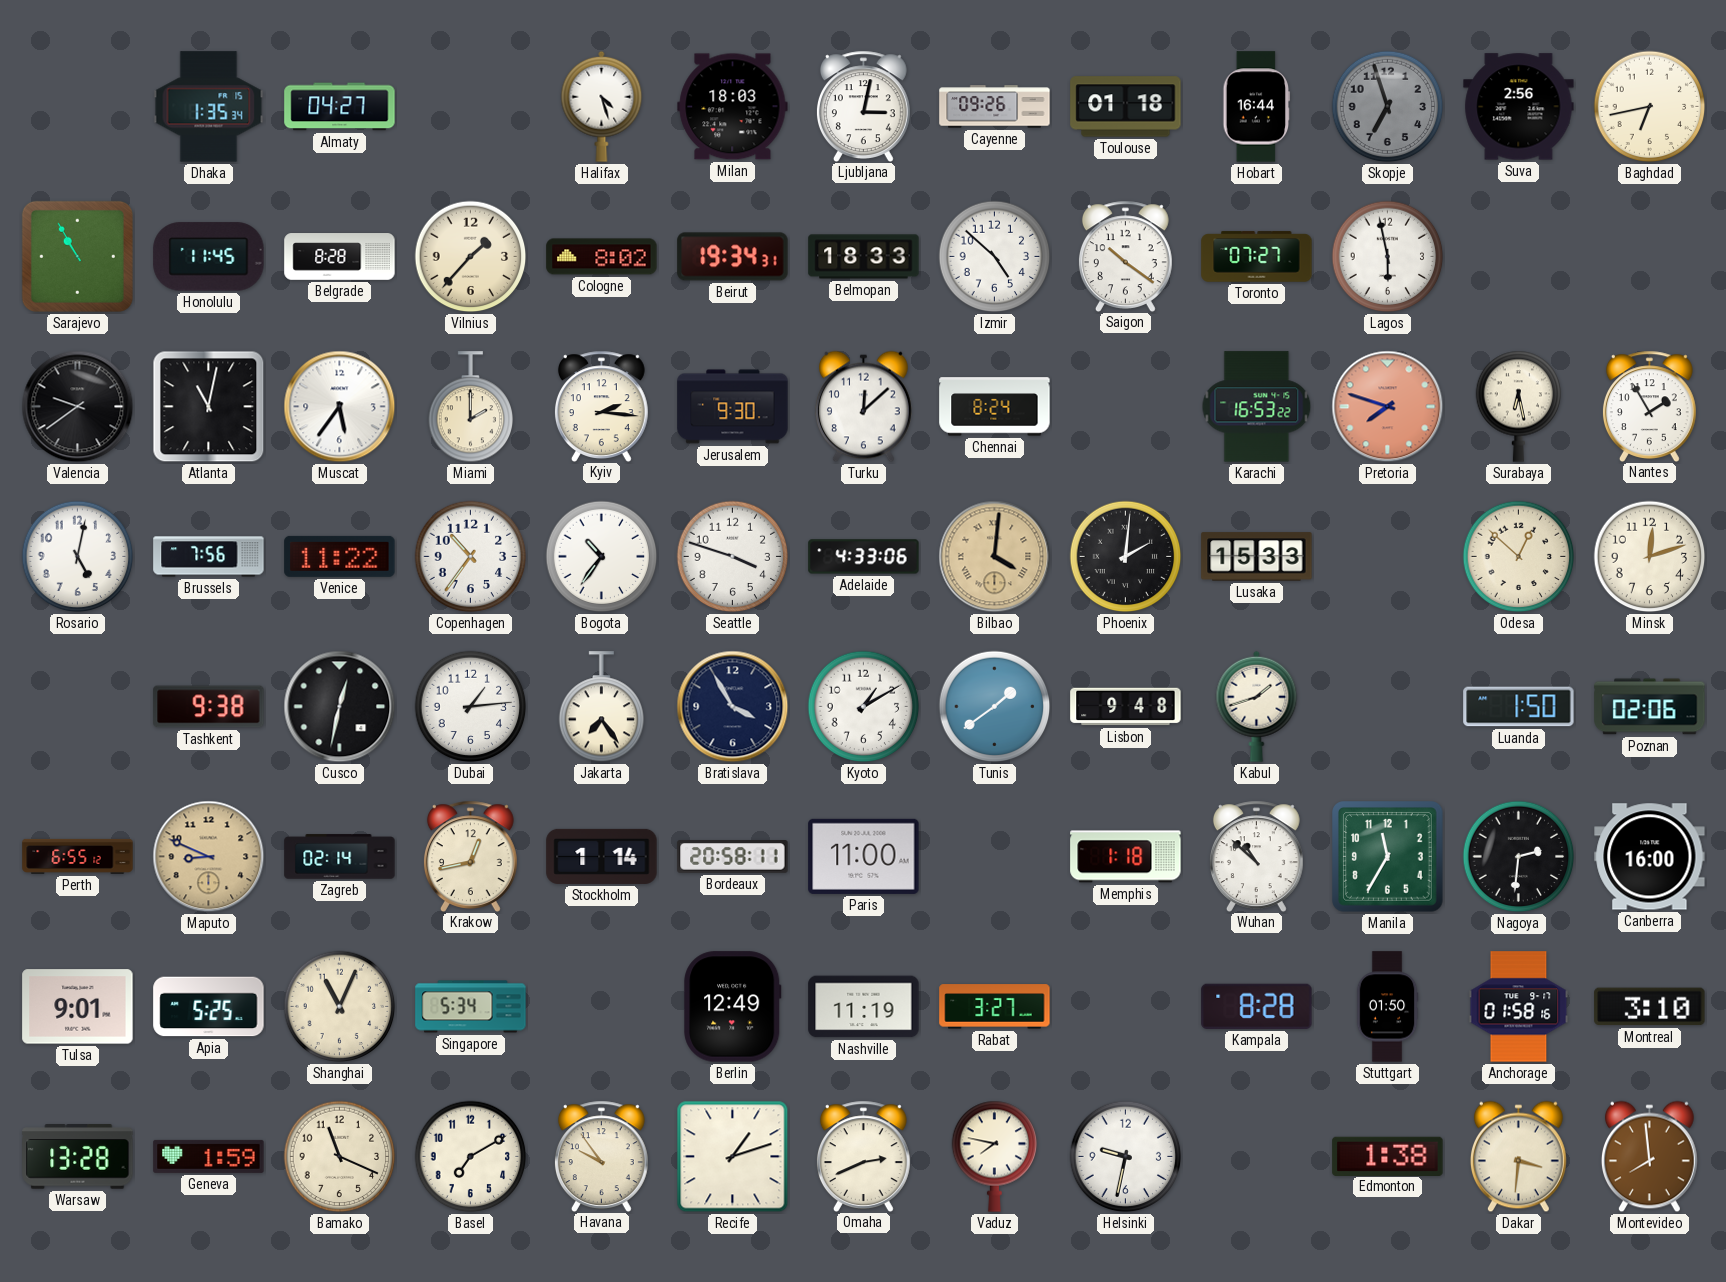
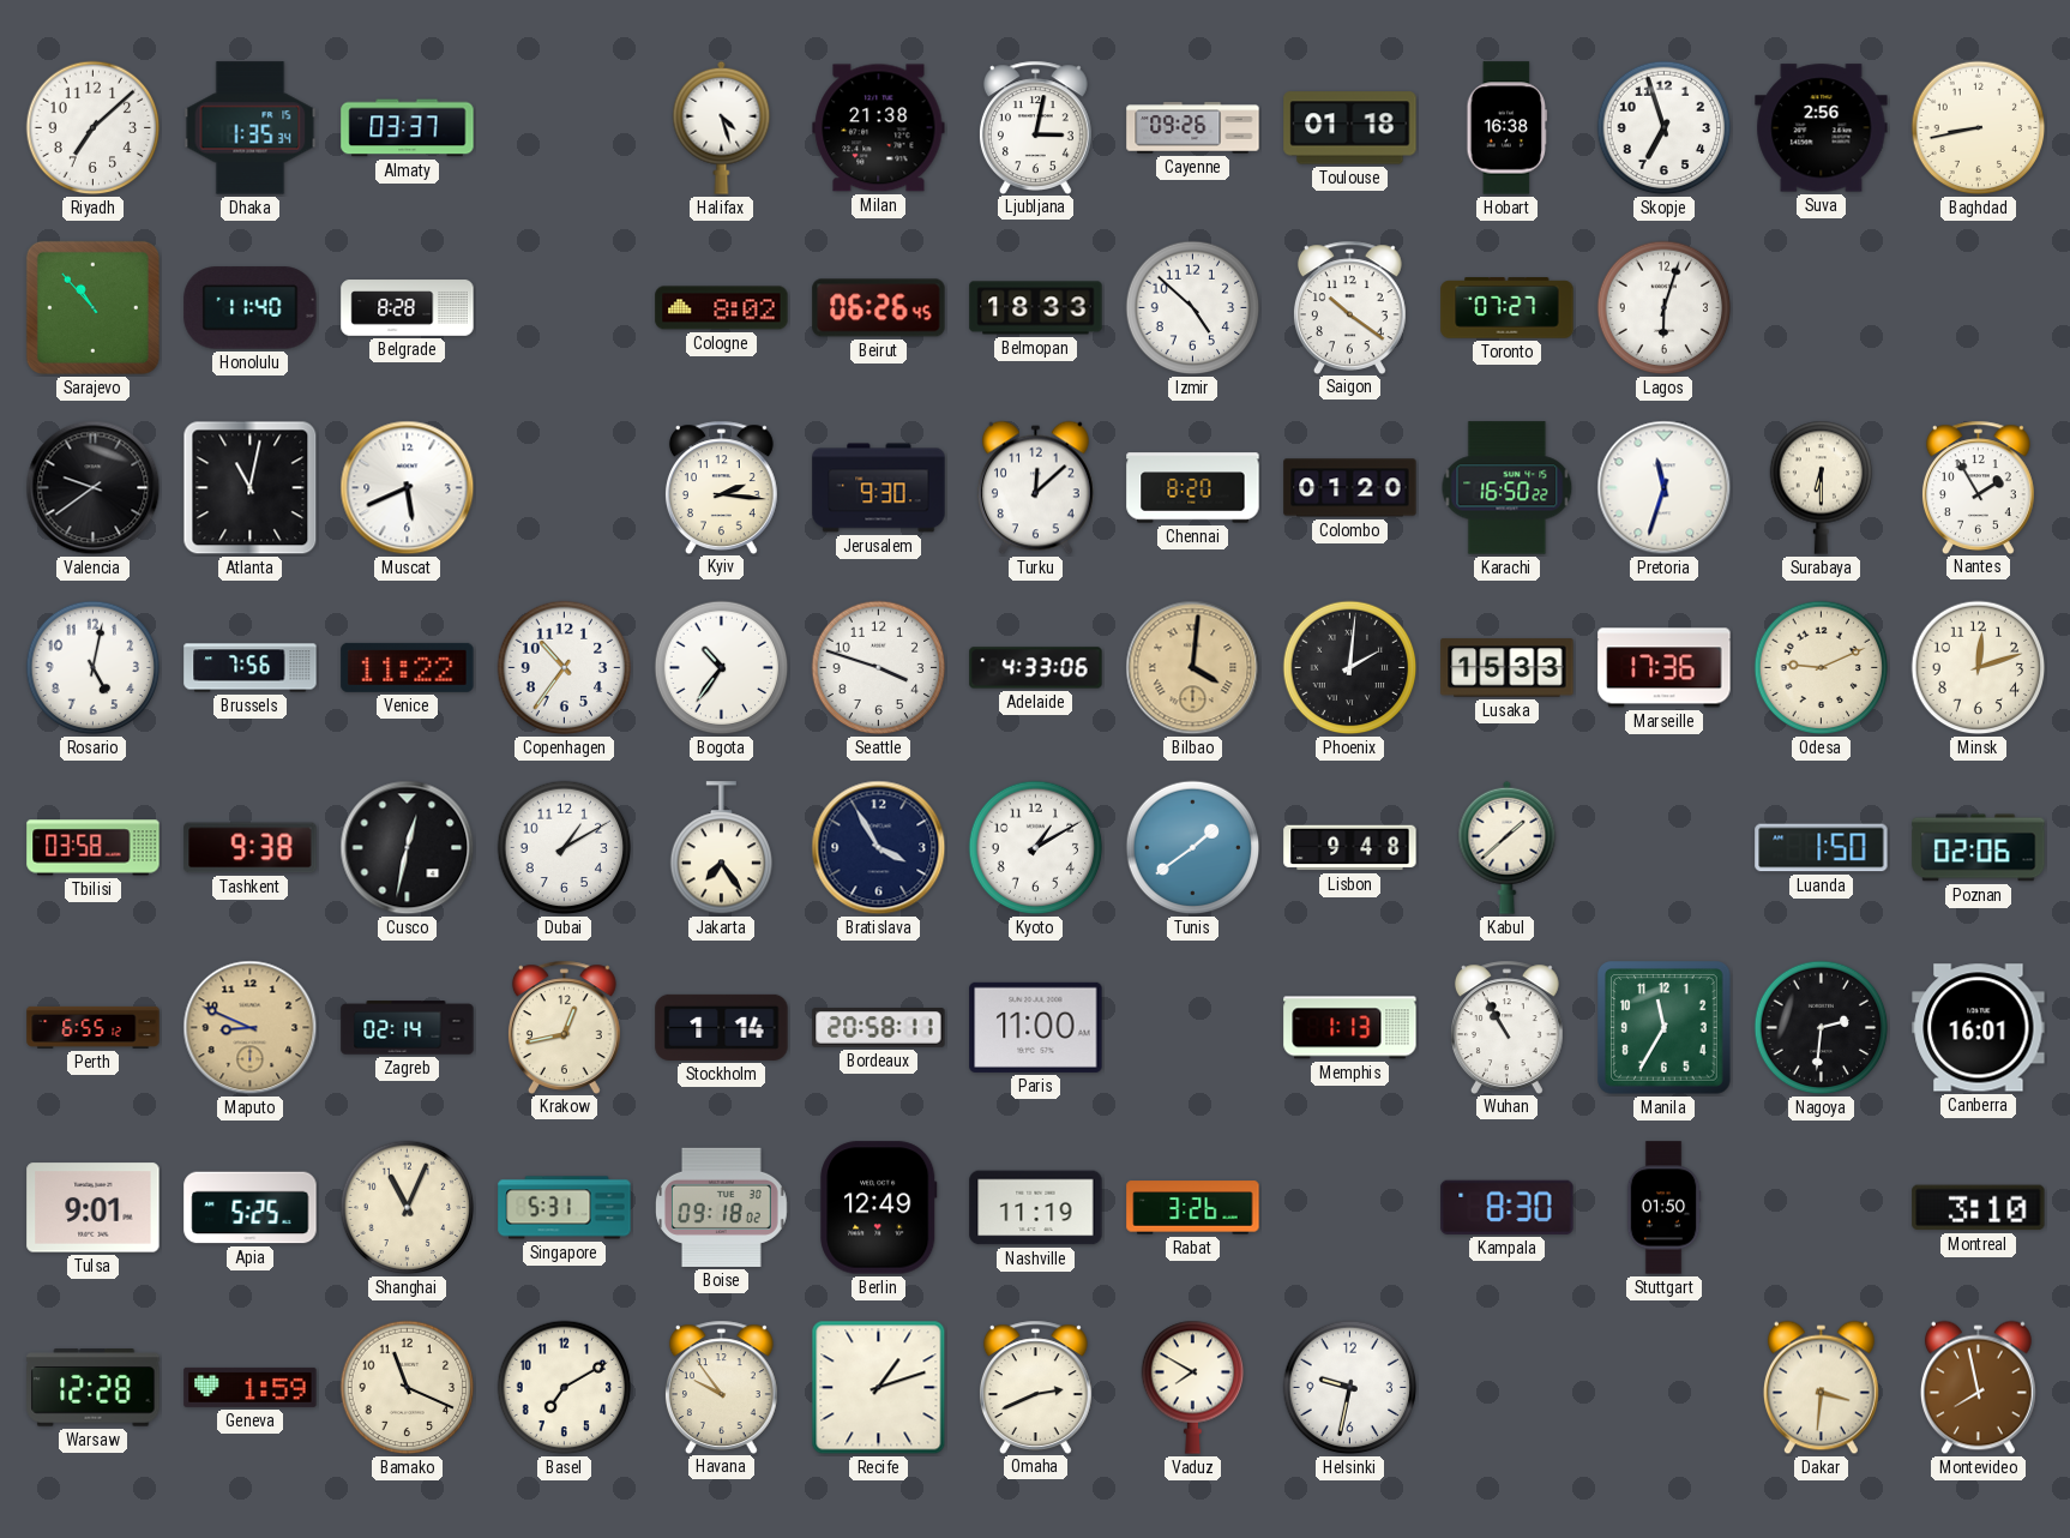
Riyadh: none -> 7:08 (94, 128)
Almaty: 04:27 -> 03:37 (408, 128)
Milan: 18:03 -> 21:38 (879, 128)
Hobart: 16:44 -> 16:38 (1508, 128)
Skopje dial: grey -> white (1665, 128)
Baghdad: 6:43 -> 8:43 (1979, 128)
Sarajevo: 10:55 -> 10:53 (92, 307)
Honolulu: 11:45 -> 11:40 (251, 308)
Vilnius: 1:37 -> none (471, 257)
Beirut: 19:34 -> 06:26 (879, 308)
Lagos: 5:58 -> 6:03 (1665, 308)
Muscat: 5:36 -> 5:41 (408, 488)
Miami: 2:00 -> none (471, 407)
Chennai: 8:24 -> 8:20 (1193, 488)
Colombo: none -> 01:20 (1350, 488)
Karachi: 16:53 -> 16:50 (1508, 488)
Pretoria: 7:48 -> 11:33 (1665, 488)
Pretoria dial: salmon -> white (1665, 488)
Surabaya: 6:28 -> 6:30 (1822, 487)
Marseille: none -> 17:36 (1665, 668)
Odesa: 12:52 -> 9:11 (1822, 668)
Tbilisi: none -> 03:58 (94, 848)
Dubai: 1:14 -> 1:10 (565, 848)
Kabul: 1:42 -> 1:38 (1508, 847)
Memphis: 1:18 -> 1:13 (1350, 1028)
Wuhan: 10:52 -> 10:55 (1506, 1027)
Canberra: 16:00 -> 16:01 (1979, 1028)
Singapore: 5:34 -> 5:31 (565, 1208)
Boise: none -> 09:18 (722, 1207)
Rabat: 3:27 -> 3:26 (1193, 1208)
Kampala: 8:28 -> 8:30 (1508, 1207)
Anchorage: 01:58 -> none (1519, 1007)
Warsaw: 13:28 -> 12:28 (94, 1388)
Vaduz: 7:47 -> 7:50 (1193, 1387)
Edmonton: 1:38 -> none (1388, 1156)
Montevideo: 7:59 -> 7:58 (1978, 1388)
